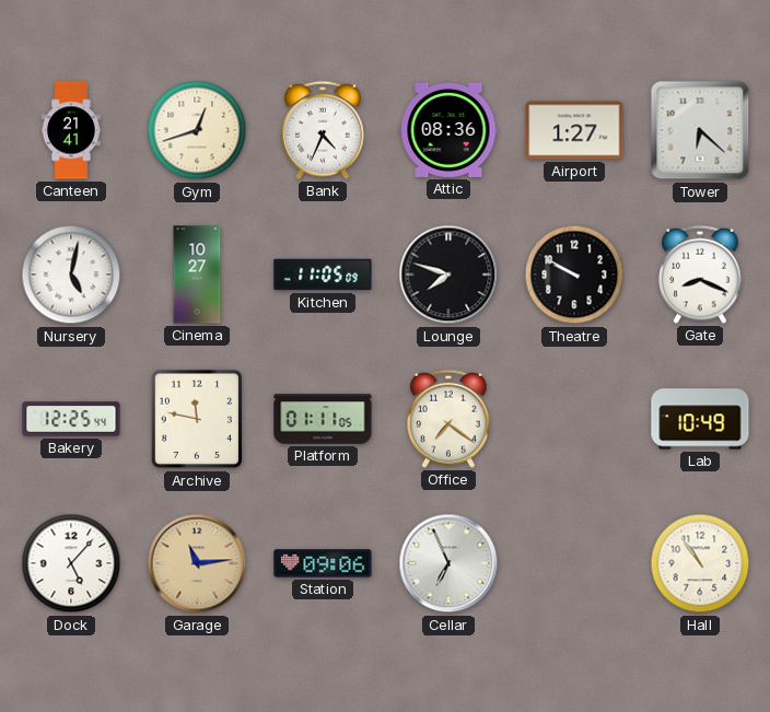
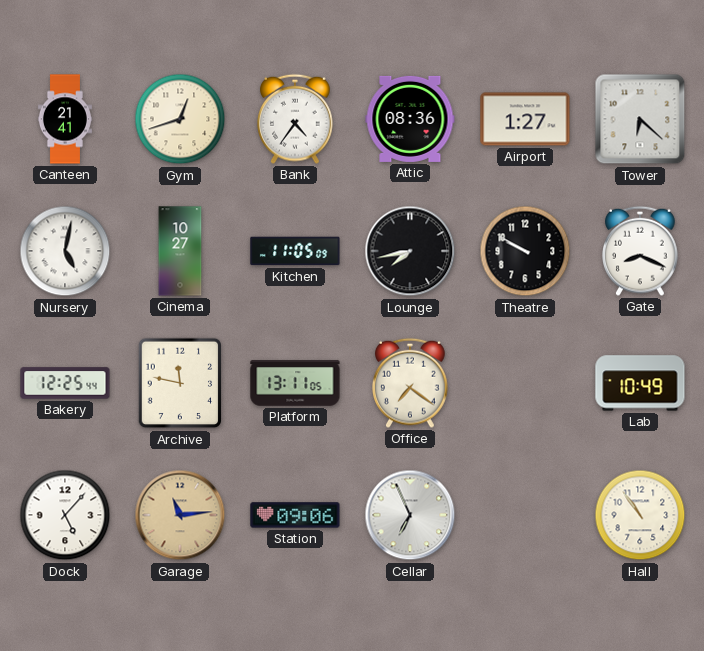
Bank: 4:34 -> 4:36 (295, 119)
Lounge: 7:48 -> 7:43 (410, 251)
Platform: 01:11 -> 13:11 (295, 383)
